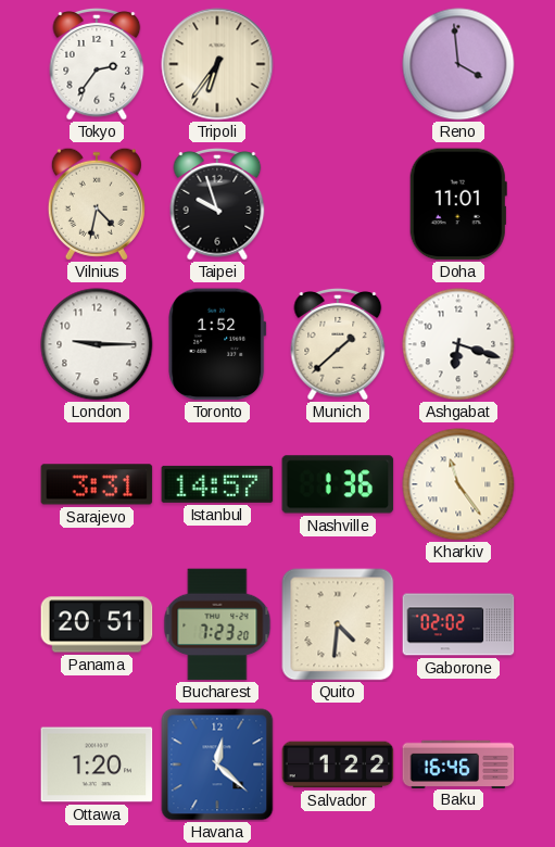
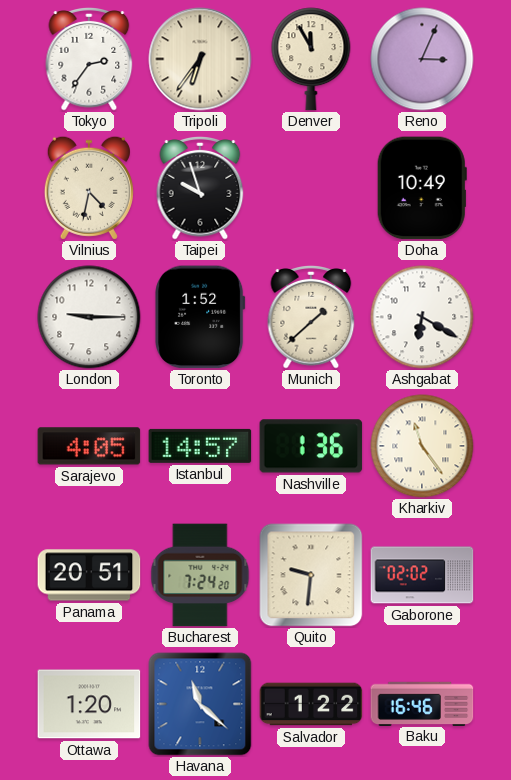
Denver: none -> 11:55 (311, 59)
Reno: 3:59 -> 3:04 (422, 59)
Doha: 11:01 -> 10:49 (422, 188)
Ashgabat: 6:18 -> 6:20 (422, 317)
Sarajevo: 3:31 -> 4:05 (89, 446)
Bucharest: 7:23 -> 7:24 (200, 575)
Quito: 4:31 -> 9:31 (311, 575)
Havana: 12:22 -> 11:22 (200, 704)
